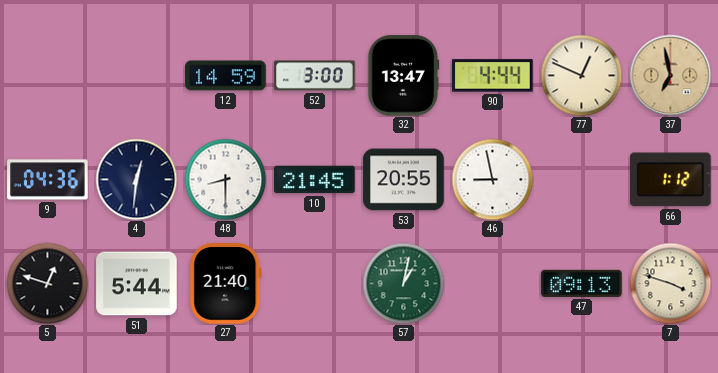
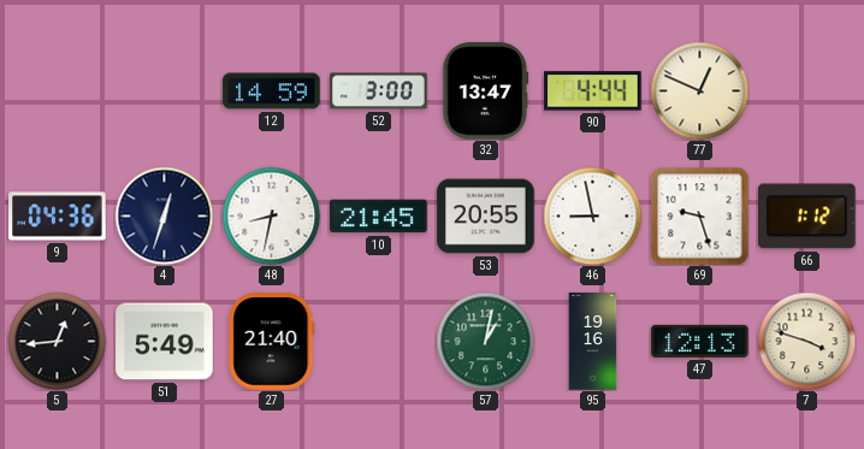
37: 6:58 -> none (670, 75)
4: 12:31 -> 12:33 (164, 215)
48: 8:30 -> 8:32 (271, 215)
69: none -> 9:27 (699, 215)
5: 12:48 -> 12:44 (57, 341)
51: 5:44 -> 5:49 (165, 342)
95: none -> 19:16 (593, 342)
47: 09:13 -> 12:13 (700, 341)
